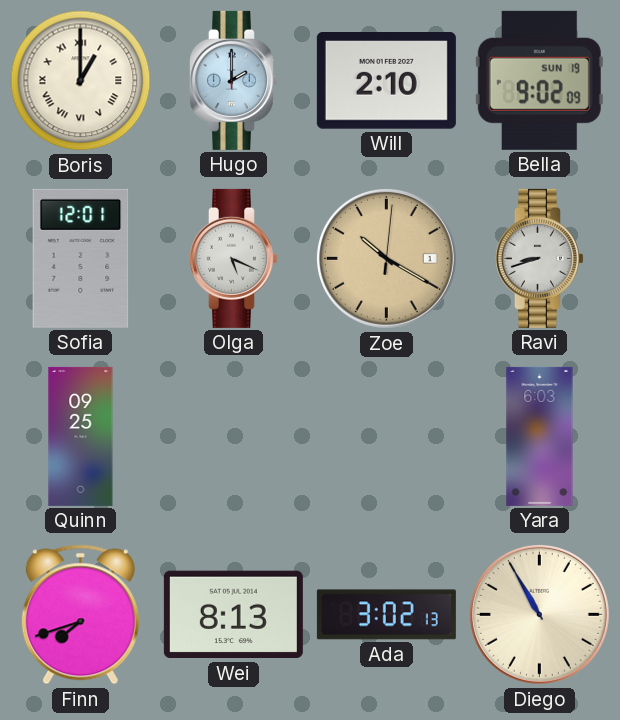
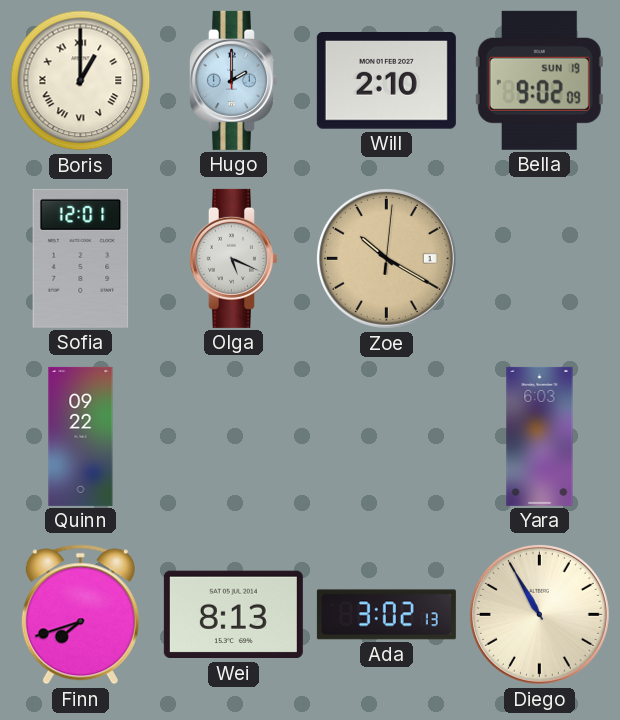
Ravi: 8:42 -> none (539, 258)
Quinn: 09:25 -> 09:22 (81, 436)
